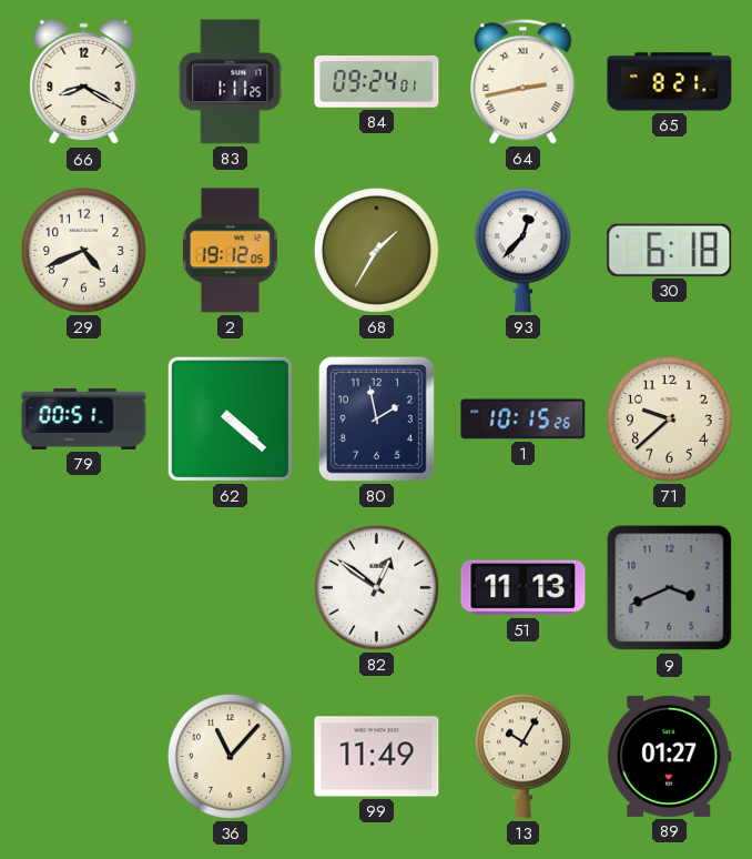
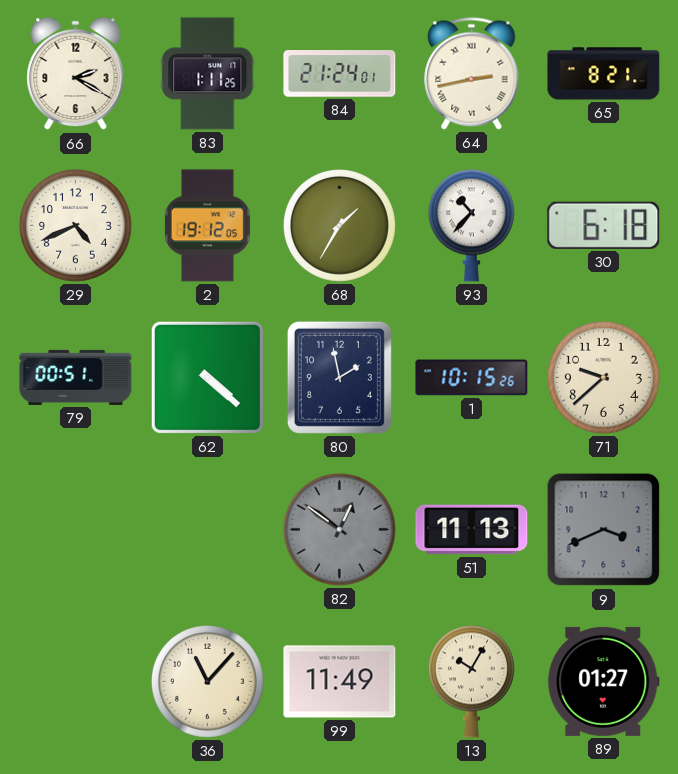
66: 8:20 -> 2:20 (76, 74)
84: 09:24 -> 21:24 (340, 74)
93: 12:37 -> 10:37 (471, 225)
82 dial: white -> grey (339, 529)
